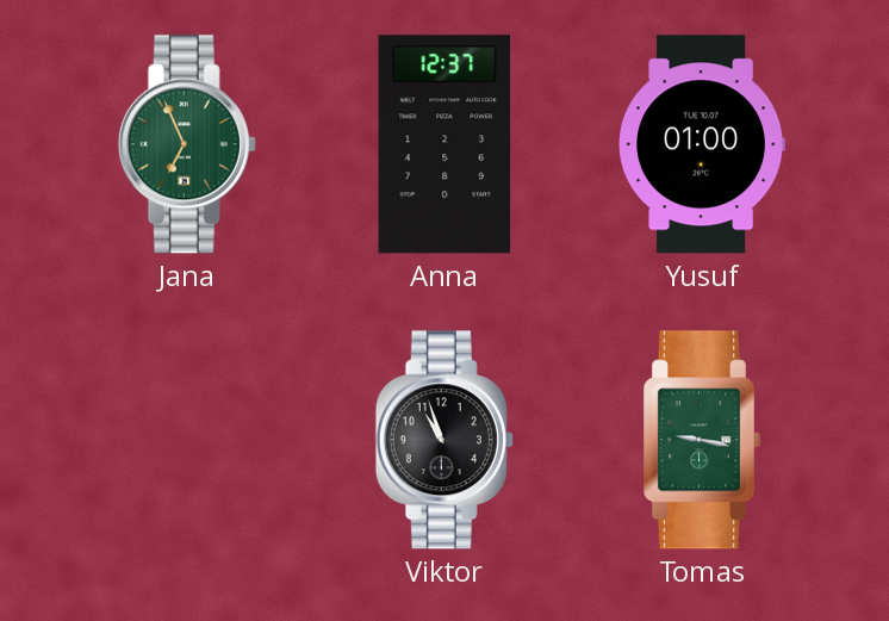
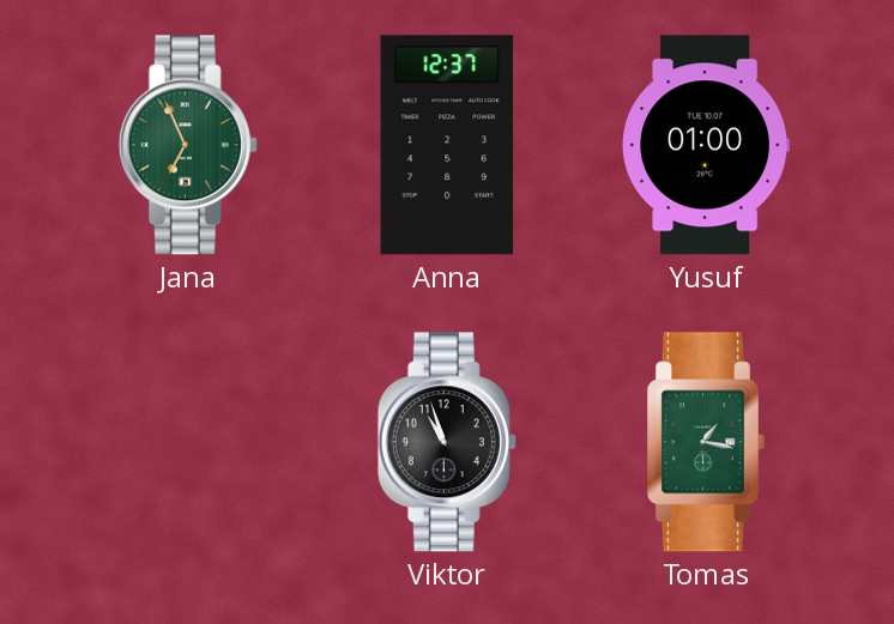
Tomas: 9:17 -> 1:17 (706, 442)
